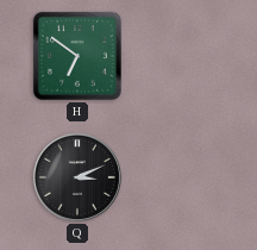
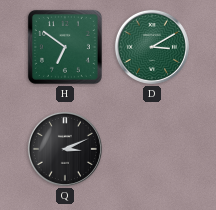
D: none -> 3:10 (152, 47)
